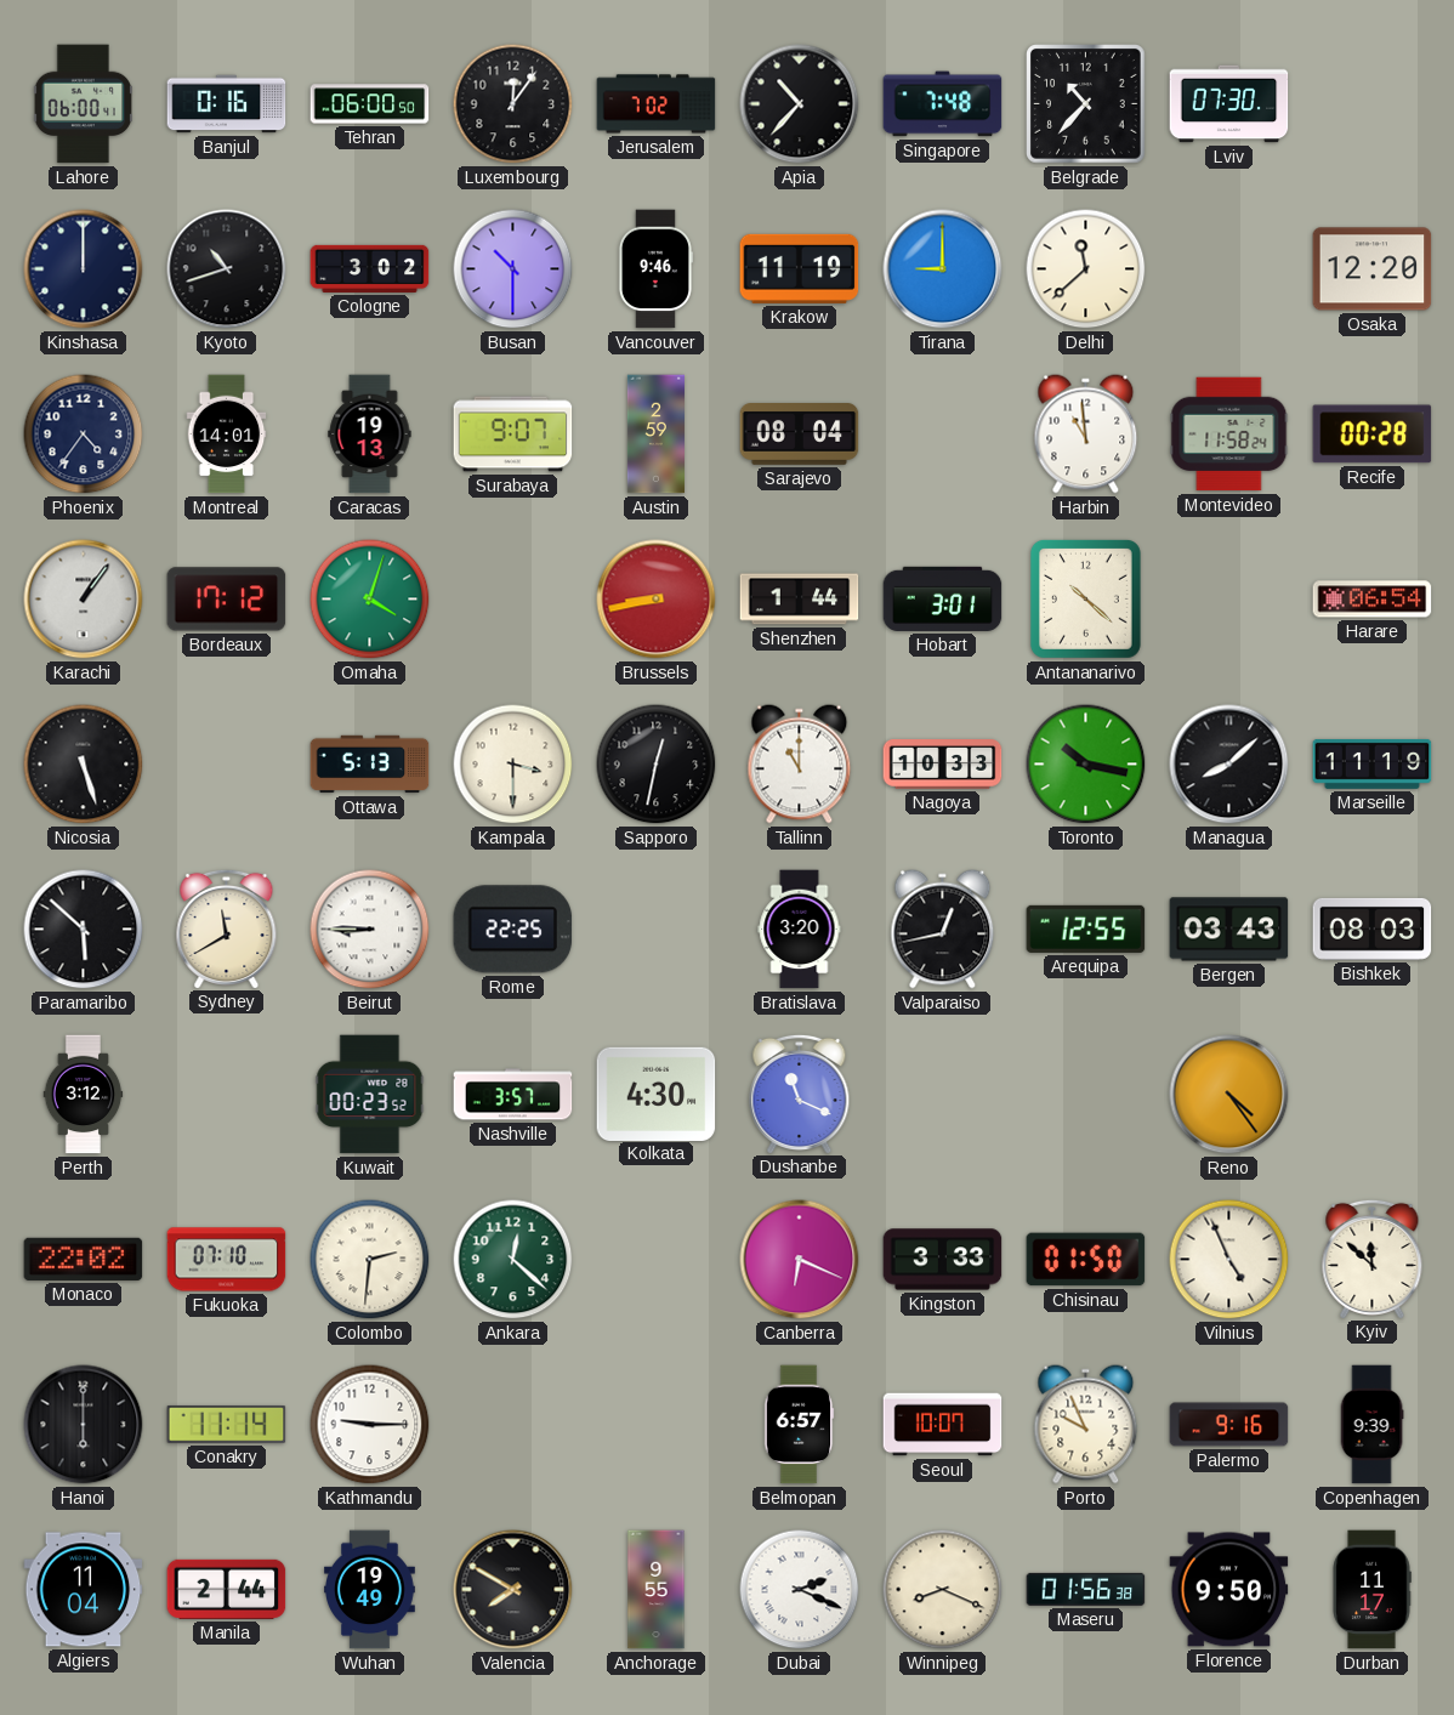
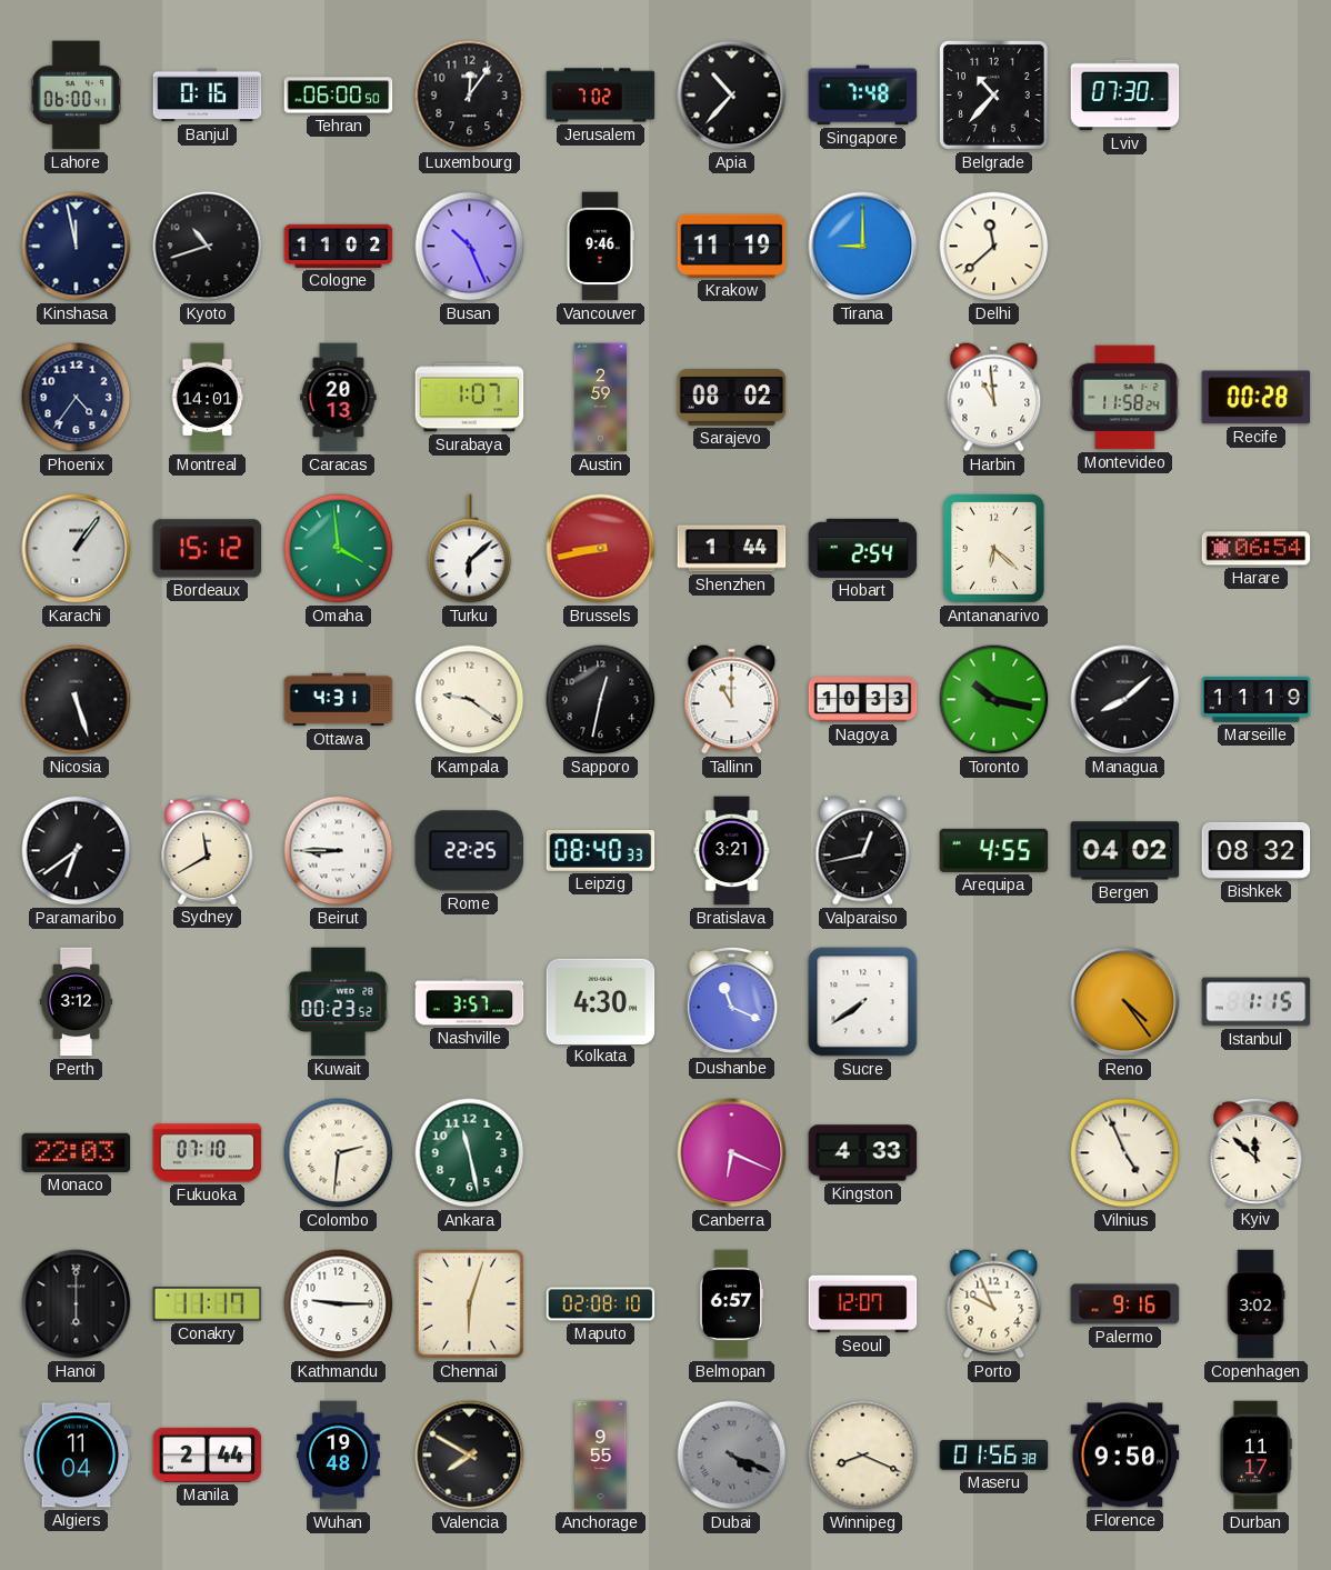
Kinshasa: 12:00 -> 11:58 (77, 247)
Cologne: 3:02 -> 11:02 (339, 246)
Busan: 10:30 -> 10:26 (470, 247)
Osaka: 12:20 -> none (1373, 269)
Caracas: 19:13 -> 20:13 (339, 398)
Surabaya: 9:07 -> 1:07 (470, 398)
Sarajevo: 08:04 -> 08:02 (732, 398)
Bordeaux: 17:12 -> 15:12 (208, 549)
Omaha: 4:03 -> 3:59 (339, 549)
Turku: none -> 6:08 (470, 549)
Hobart: 3:01 -> 2:54 (863, 548)
Antananarivo: 10:22 -> 6:22 (993, 548)
Ottawa: 5:13 -> 4:31 (339, 700)
Kampala: 3:30 -> 9:21 (470, 700)
Paramaribo: 5:52 -> 6:39 (77, 851)
Leipzig: none -> 08:40 (601, 851)
Bratislava: 3:20 -> 3:21 (732, 851)
Arequipa: 12:55 -> 4:55 (994, 850)
Bergen: 03:43 -> 04:02 (1125, 851)
Bishkek: 08:03 -> 08:32 (1257, 850)
Sucre: none -> 7:39 (863, 1002)
Istanbul: none -> 1:15 (1257, 1002)
Monaco: 22:02 -> 22:03 (77, 1152)
Ankara: 12:22 -> 11:28 (470, 1153)
Kingston: 3:33 -> 4:33 (863, 1153)
Chisinau: 01:50 -> none (1086, 1260)
Conakry: 11:14 -> 11:17 (208, 1303)
Chennai: none -> 6:03 (470, 1304)
Maputo: none -> 02:08 (601, 1304)
Seoul: 10:07 -> 12:07 (863, 1304)
Copenhagen: 9:39 -> 3:02 (1255, 1304)
Wuhan: 19:49 -> 19:48 (339, 1456)
Dubai: 2:19 -> 4:19 (732, 1456)
Dubai dial: white -> grey (732, 1456)
